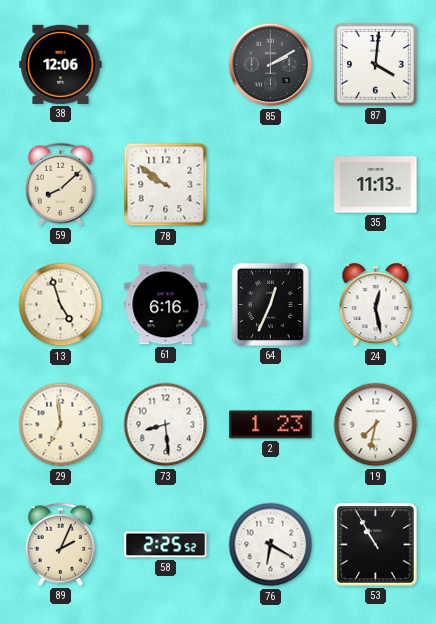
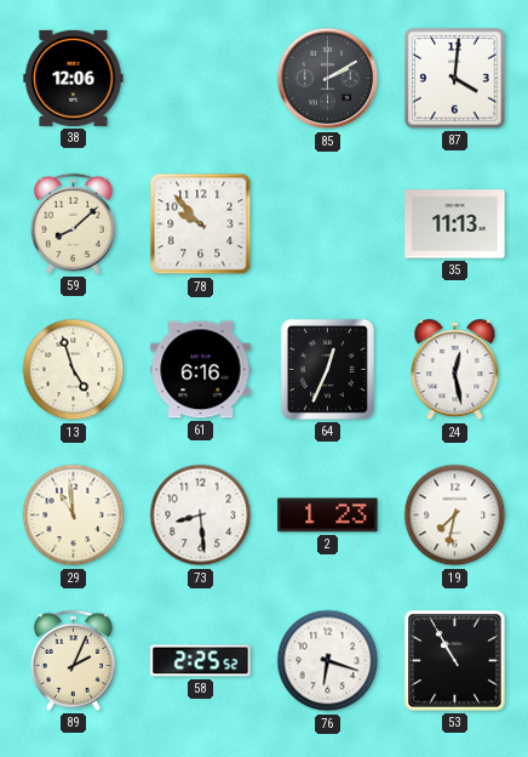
78: 9:51 -> 9:53 (201, 224)
29: 6:59 -> 10:59 (74, 516)
76: 6:20 -> 6:18 (328, 661)
